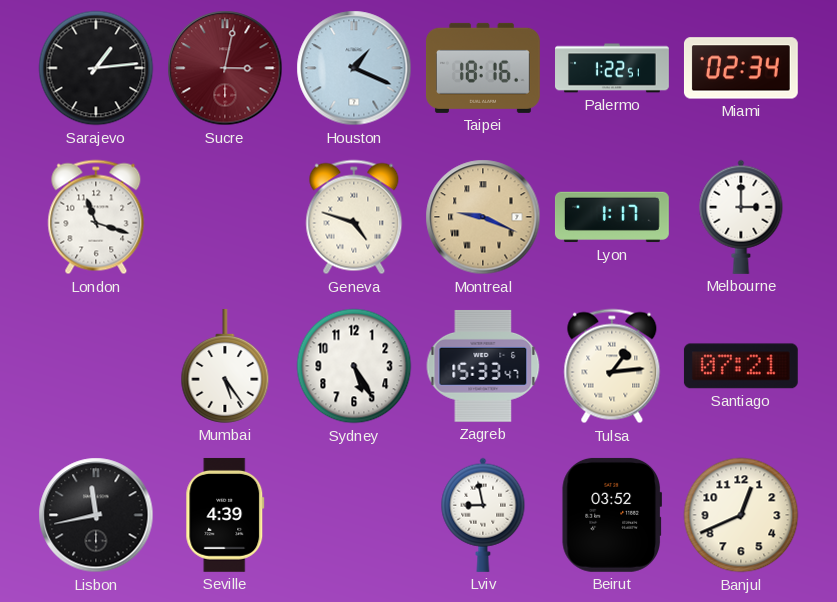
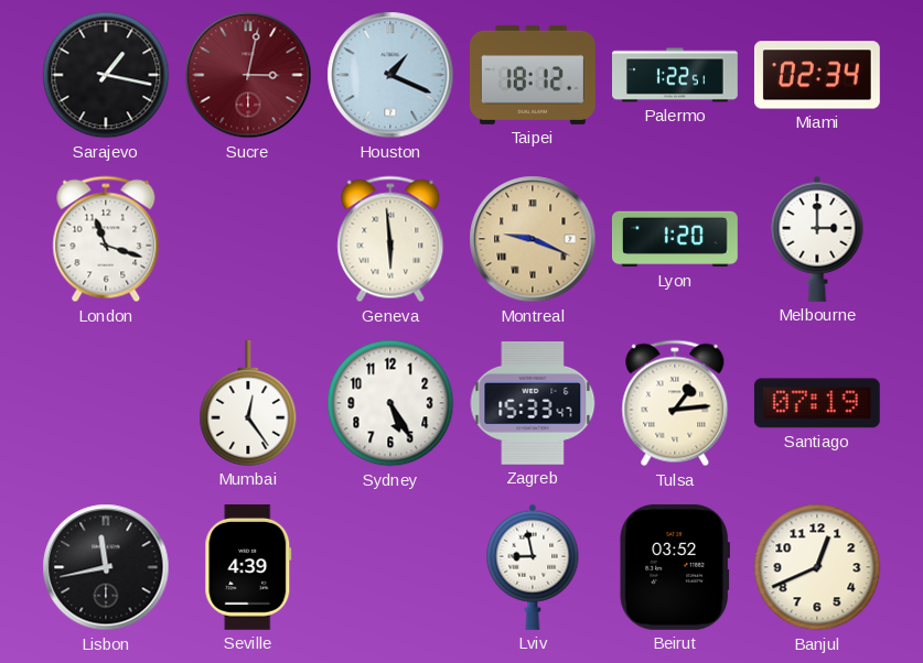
Sarajevo: 1:14 -> 1:17 (106, 75)
Taipei: 18:16 -> 18:12 (533, 75)
Geneva: 4:48 -> 5:59 (390, 239)
Lyon: 1:17 -> 1:20 (675, 239)
Mumbai: 5:24 -> 12:24 (248, 403)
Santiago: 07:21 -> 07:19 (817, 403)
